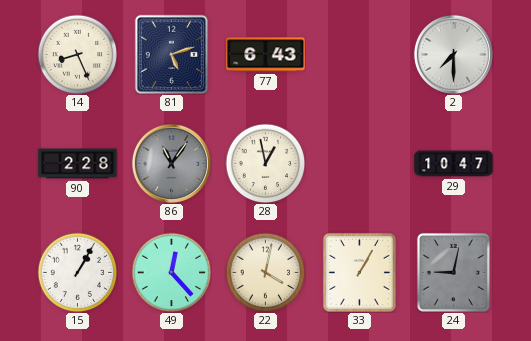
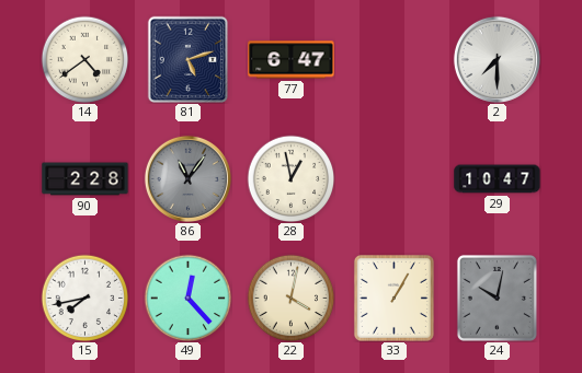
14: 8:26 -> 4:39 (84, 59)
77: 6:43 -> 6:47 (292, 60)
15: 1:05 -> 7:43 (84, 298)
24: 9:02 -> 10:02 (497, 298)
